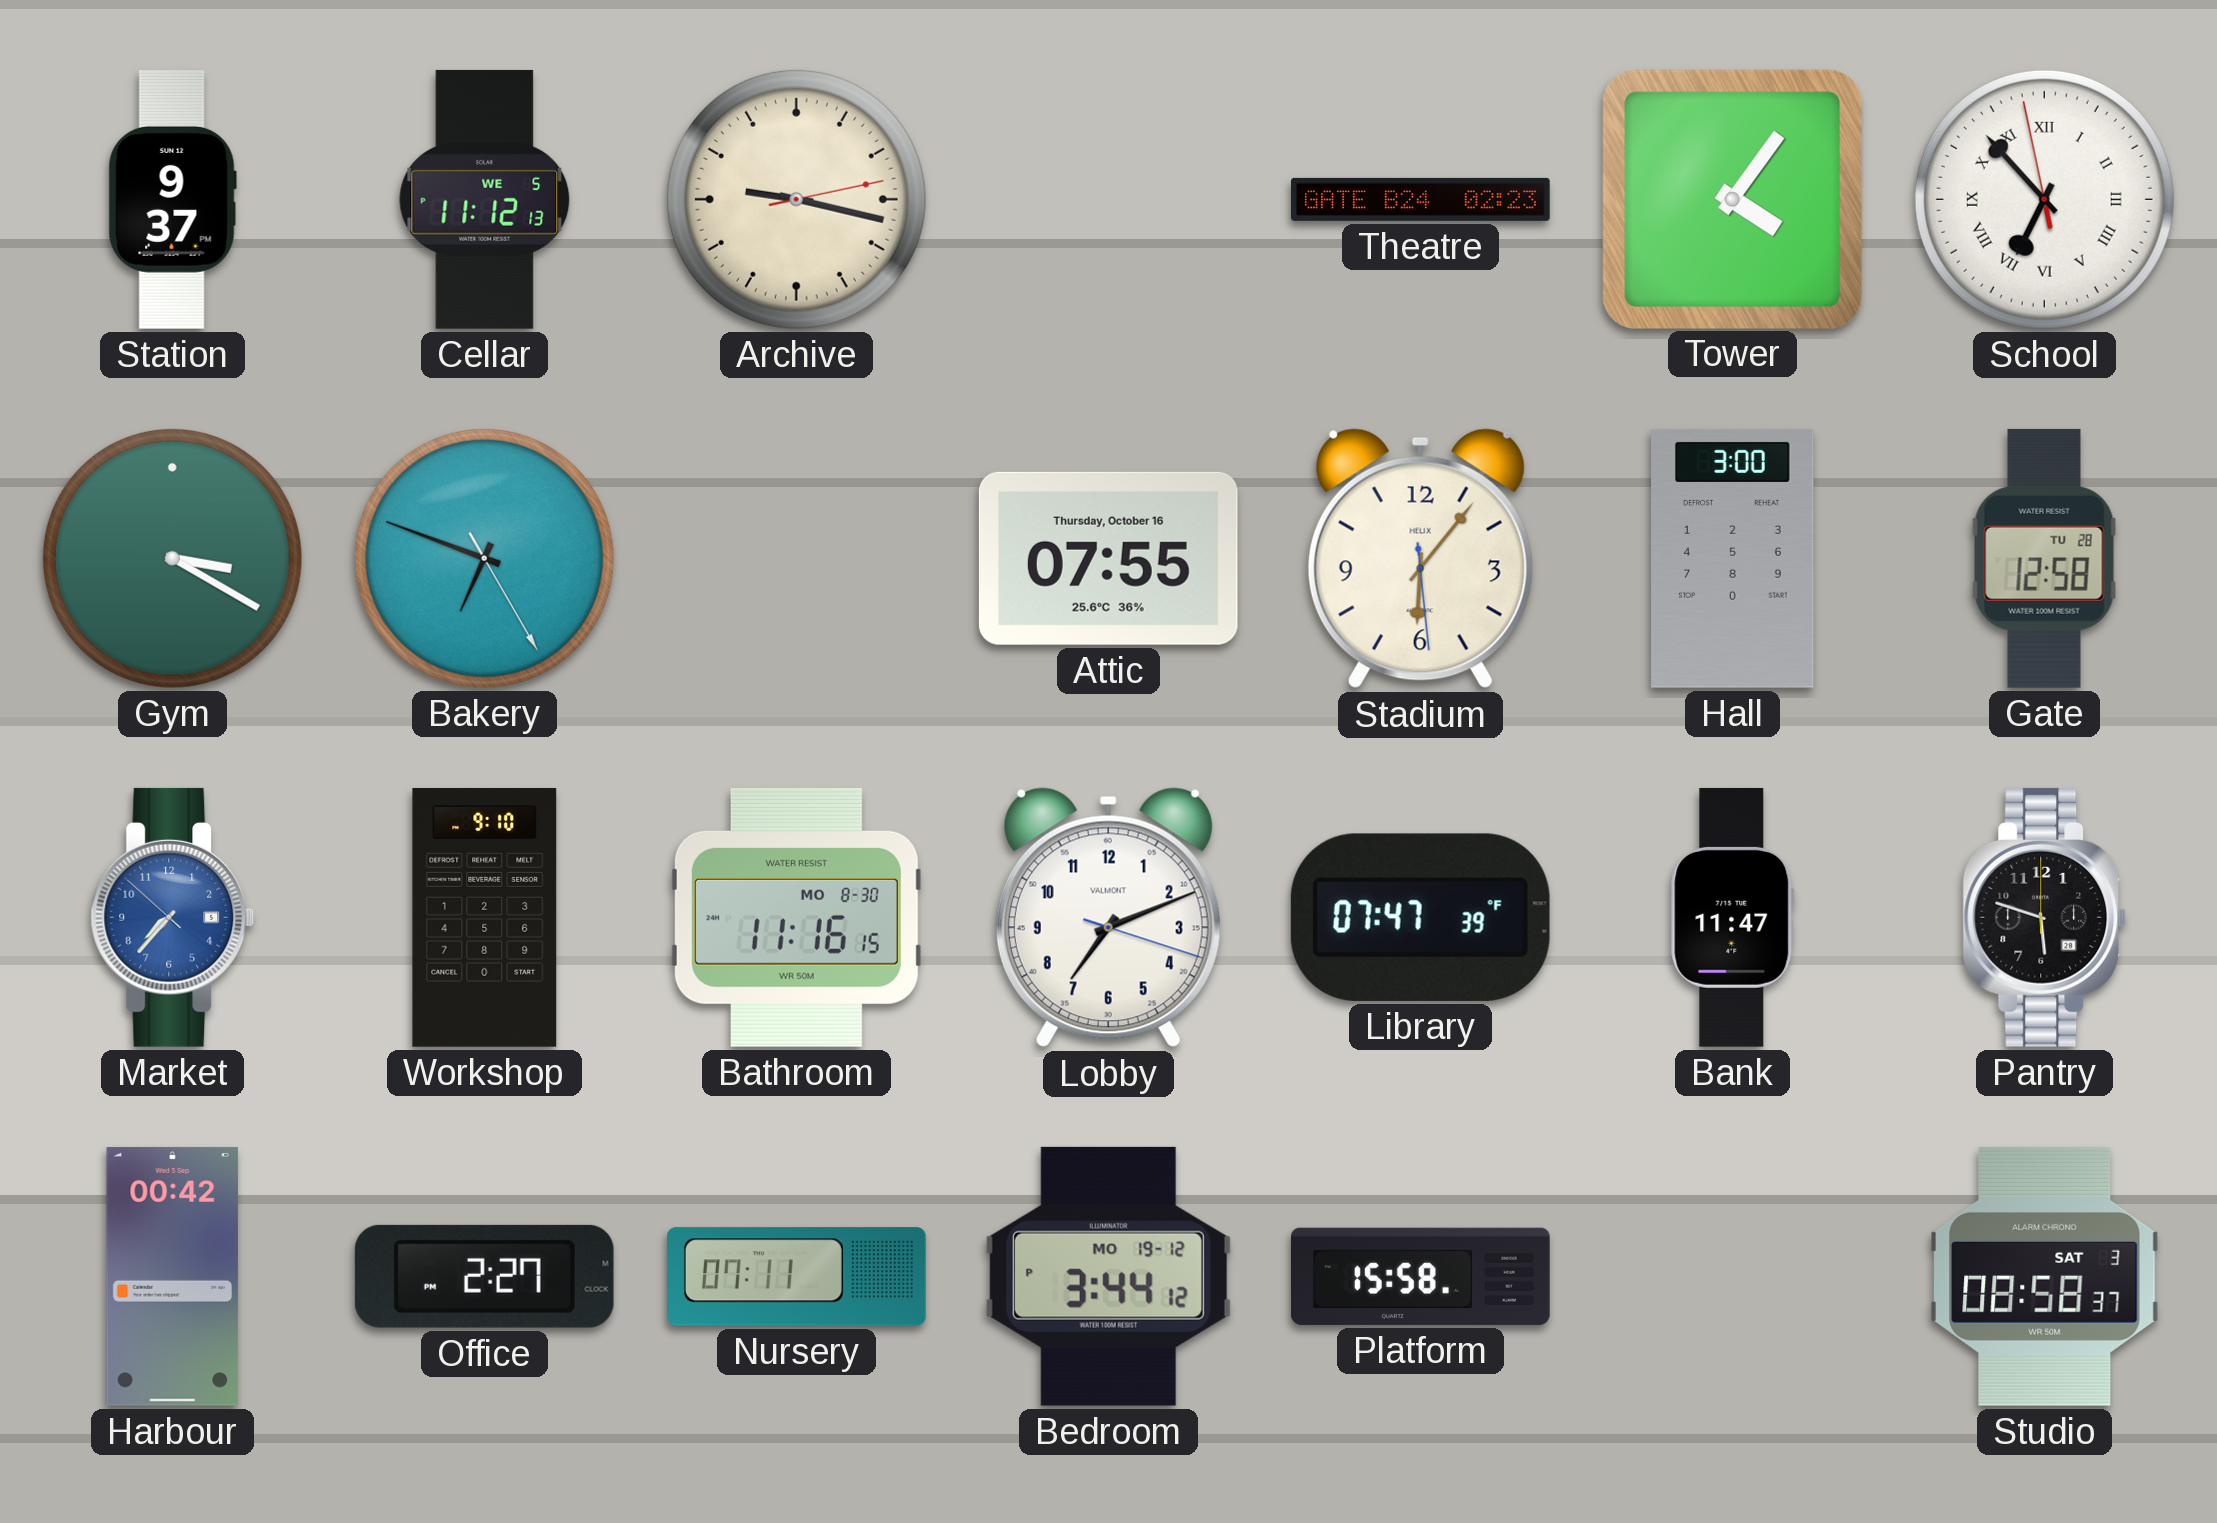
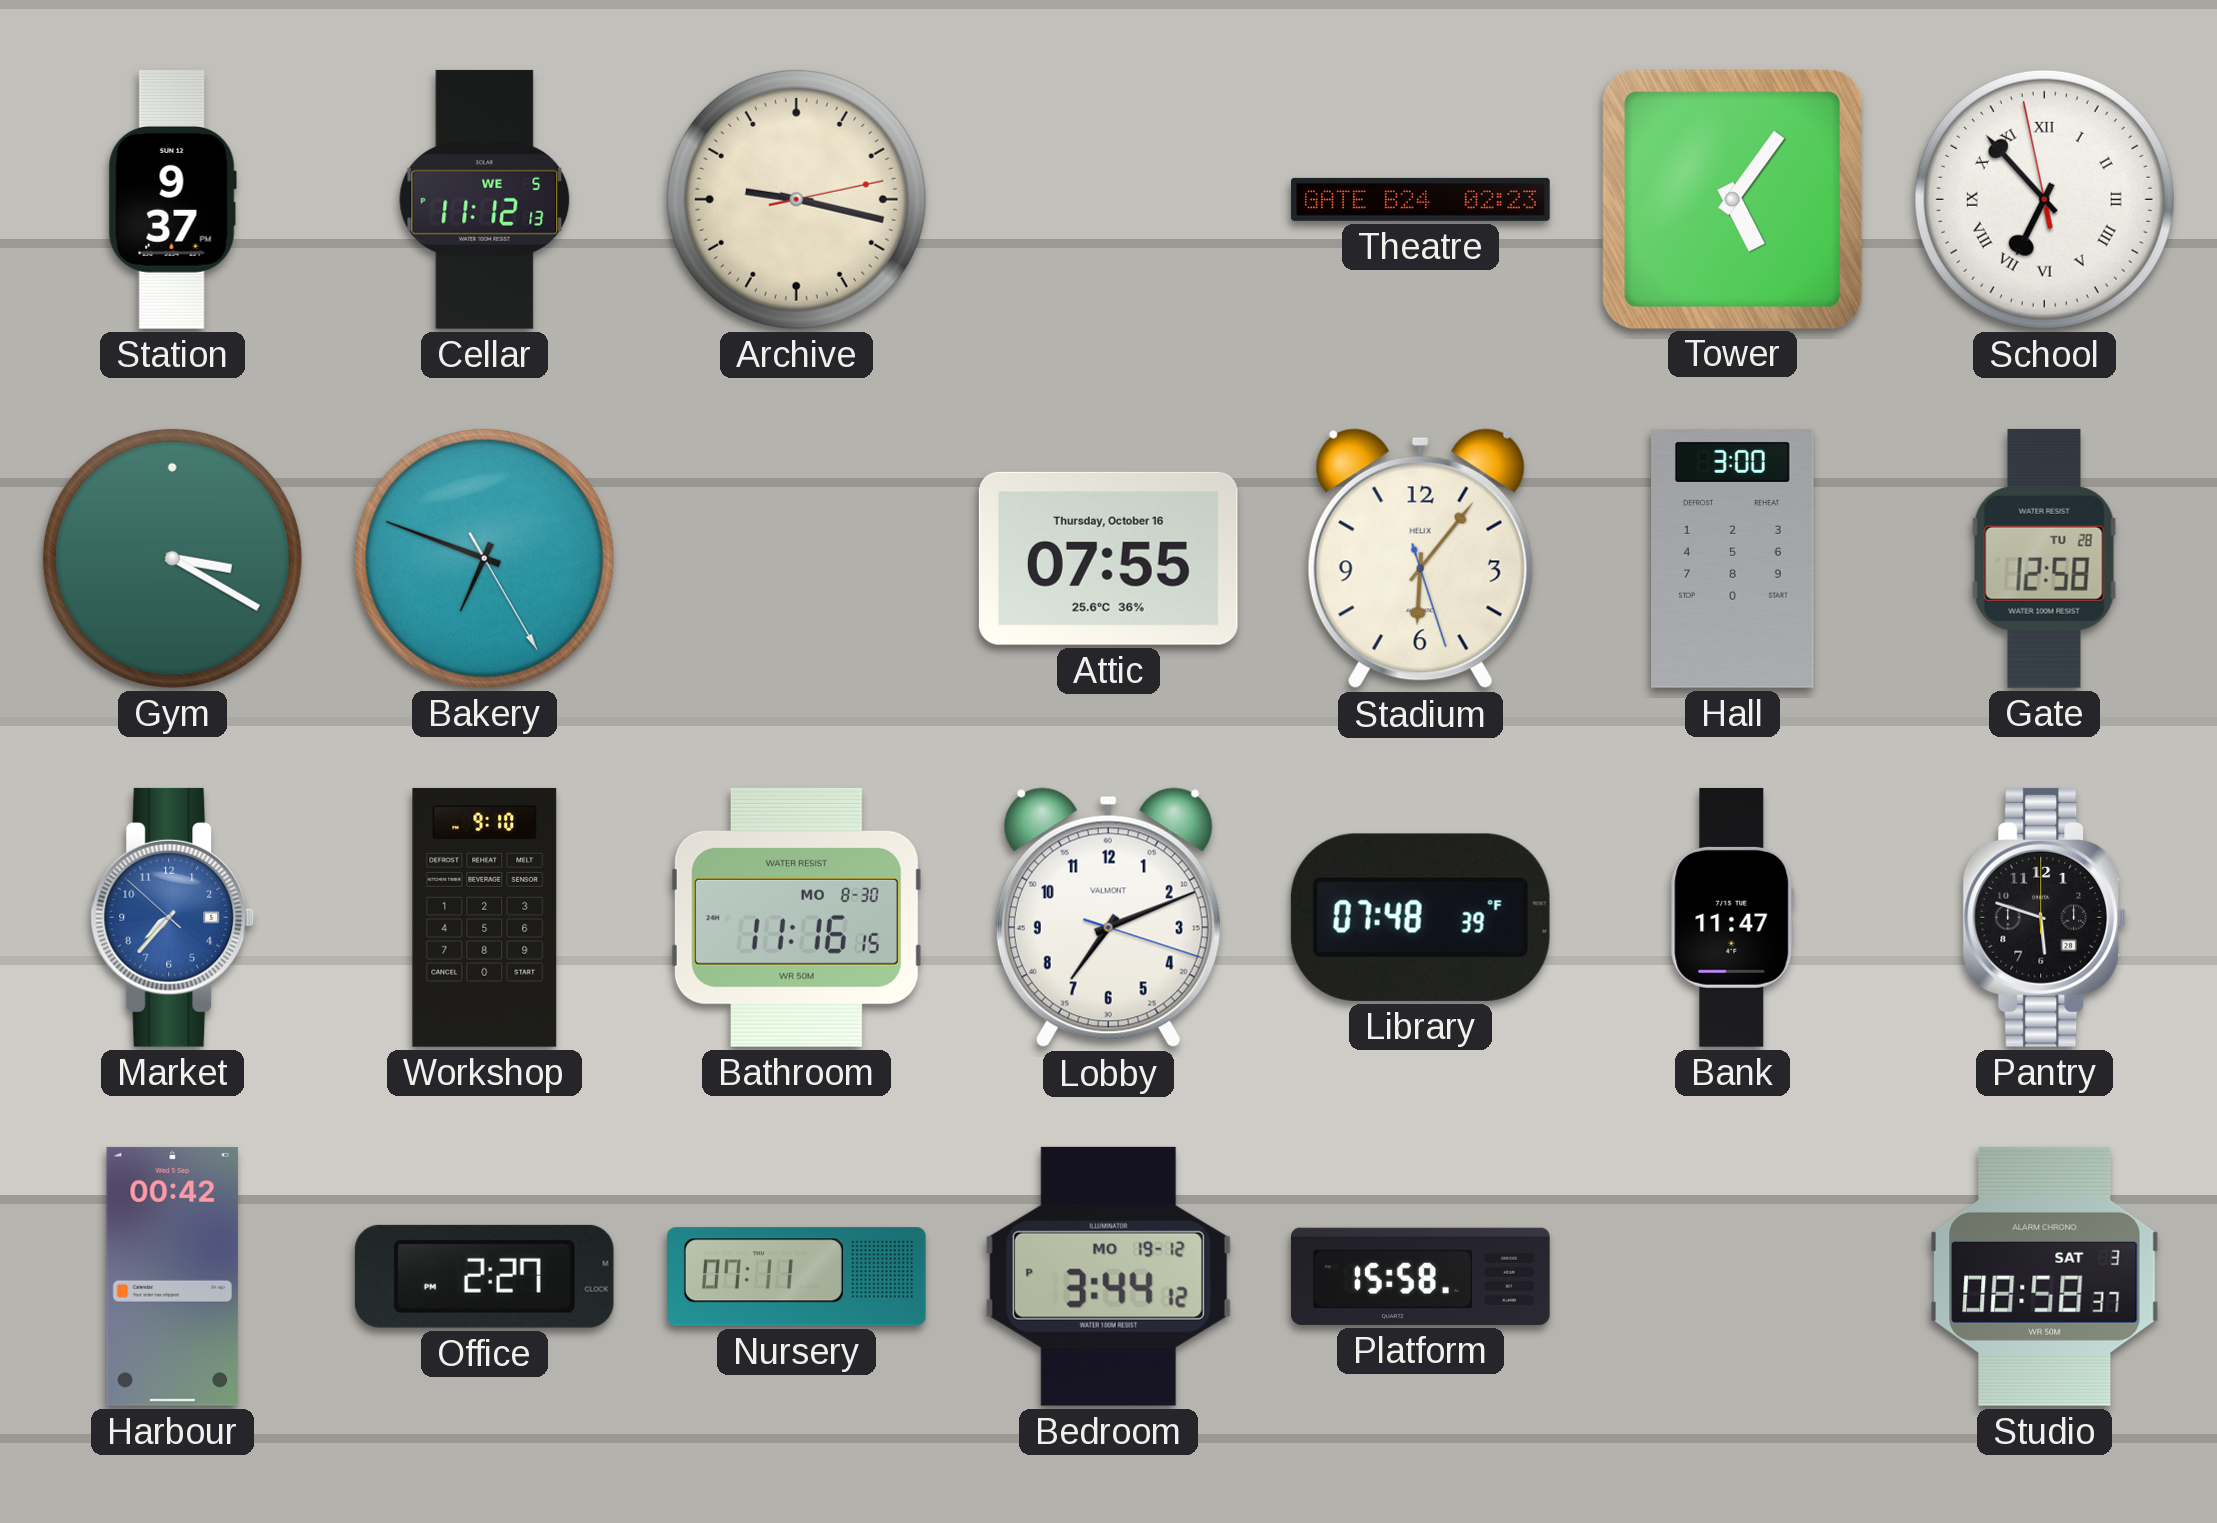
Tower: 4:06 -> 5:06 (1732, 199)
Stadium: 6:06:29 -> 6:06:27 (1420, 559)
Library: 07:47 -> 07:48 (1420, 917)
